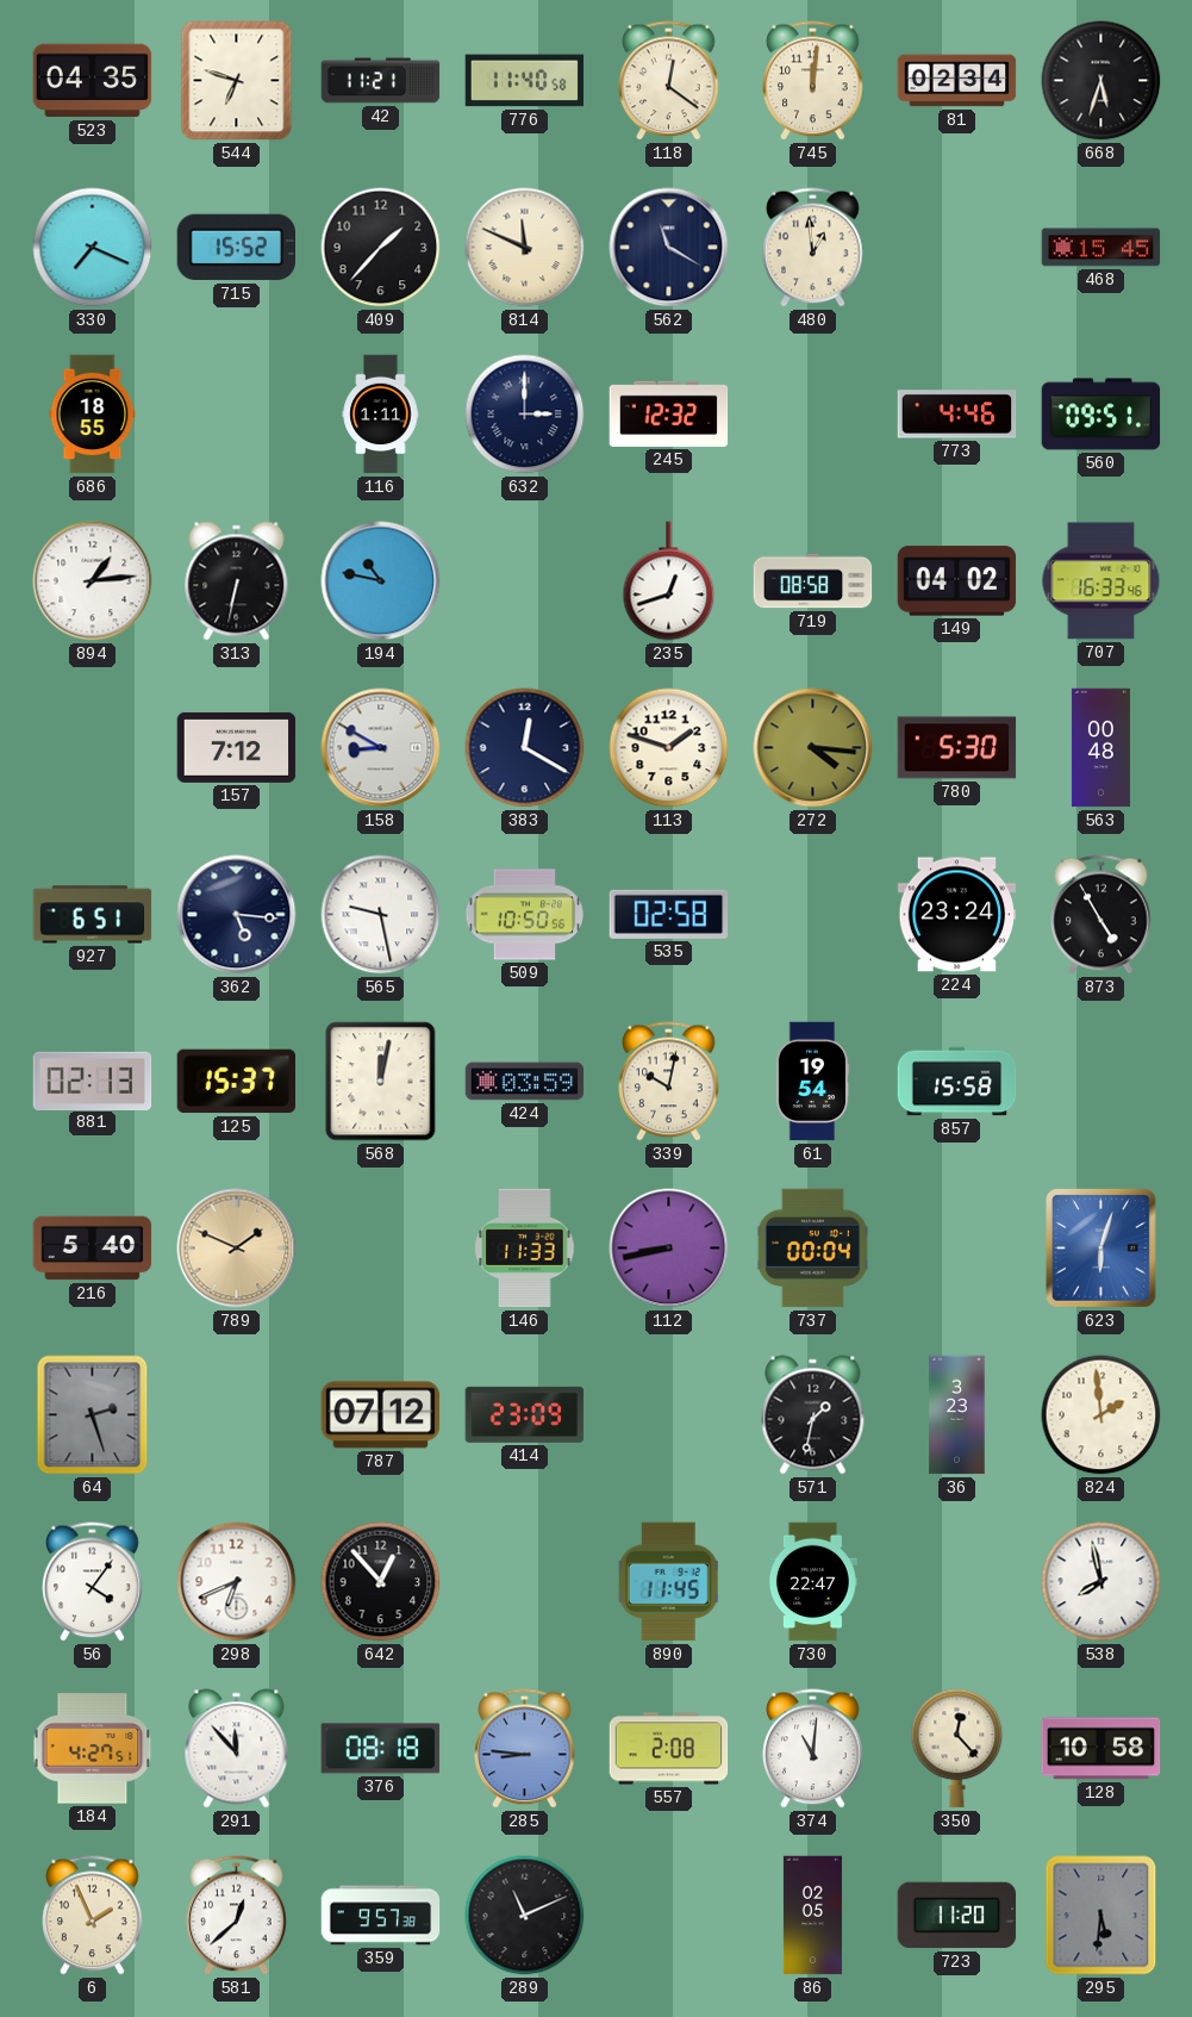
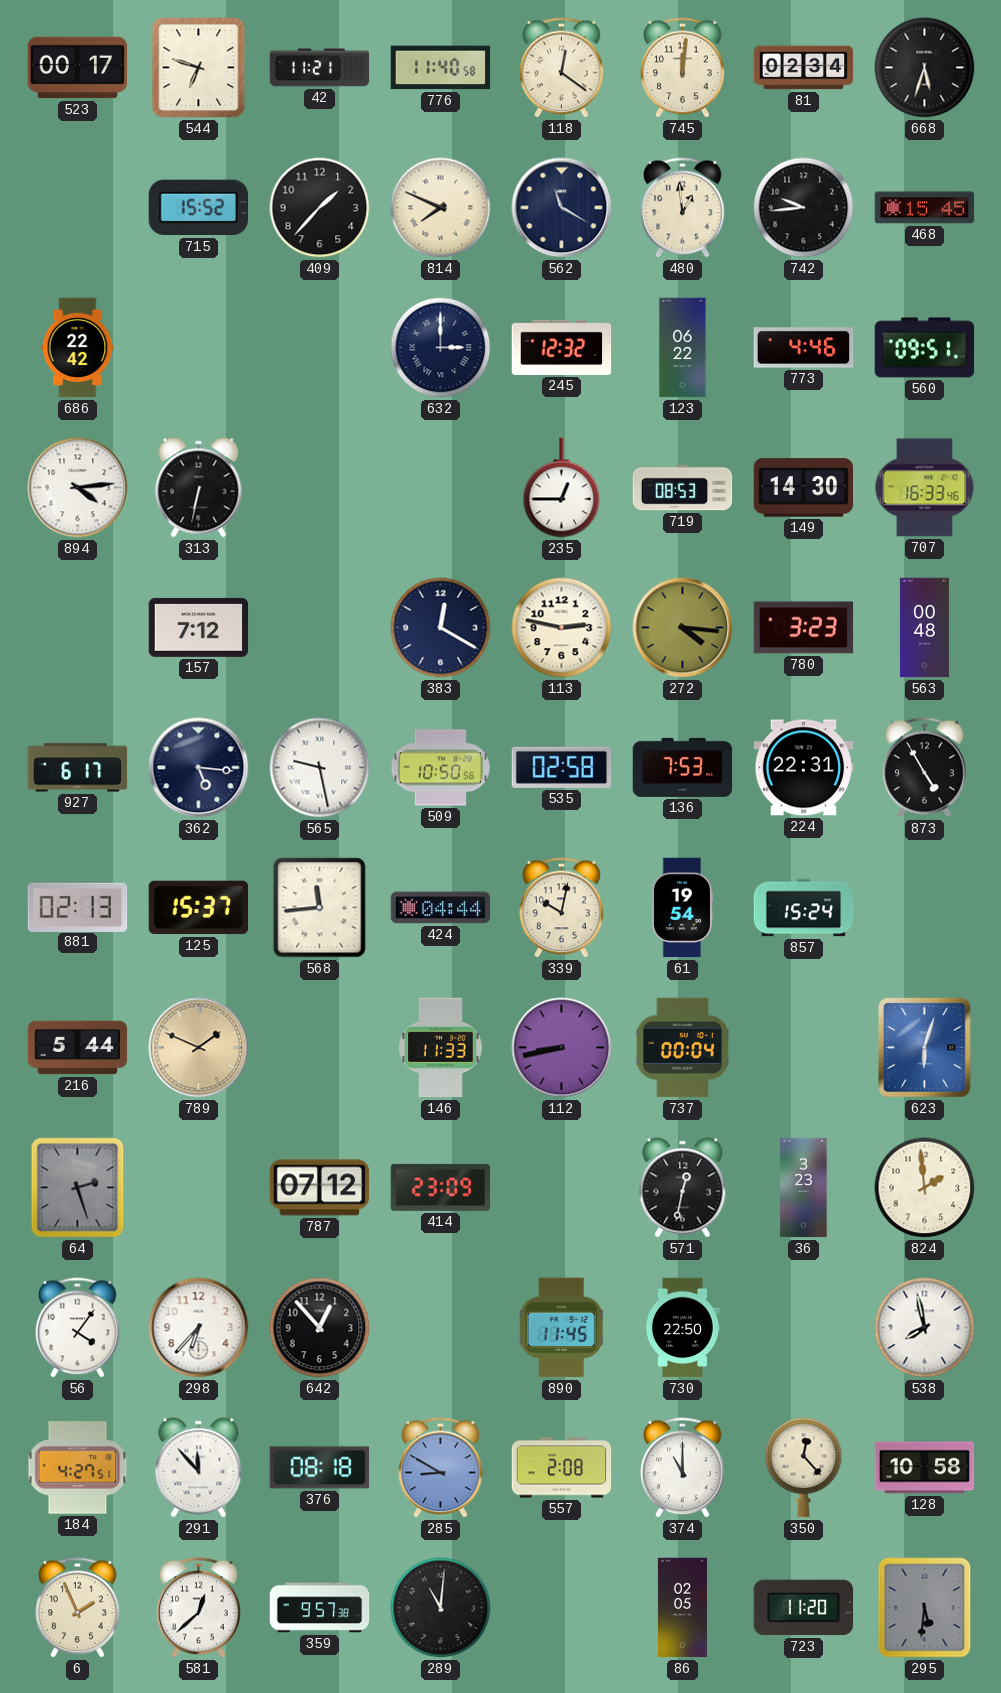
523: 04:35 -> 00:17 (78, 68)
330: 7:19 -> none (93, 248)
814: 11:49 -> 7:49 (441, 208)
742: none -> 9:44 (804, 208)
686: 18:55 -> 22:42 (78, 348)
116: 1:11 -> none (381, 415)
123: none -> 06:22 (683, 348)
894: 1:14 -> 4:14 (78, 488)
194: 10:47 -> none (381, 581)
235: 12:42 -> 12:45 (562, 488)
719: 08:58 -> 08:53 (683, 488)
149: 04:02 -> 14:30 (804, 488)
158: 8:50 -> none (381, 748)
113: 1:48 -> 2:47 (562, 628)
780: 5:30 -> 3:23 (804, 628)
927: 6:51 -> 6:17 (78, 768)
136: none -> 7:53 (683, 767)
224: 23:24 -> 22:31 (804, 768)
568: 12:02 -> 11:44 (320, 908)
424: 03:59 -> 04:44 (441, 908)
857: 15:58 -> 15:24 (804, 908)
216: 5:40 -> 5:44 (78, 1048)
571: 1:32 -> 12:32 (683, 1188)
298: 6:41 -> 6:37 (199, 1328)
730: 22:47 -> 22:50 (682, 1328)
285: 8:46 -> 8:50 (441, 1468)
374: 11:01 -> 11:00 (683, 1468)
289: 11:11 -> 11:01 (441, 1608)
